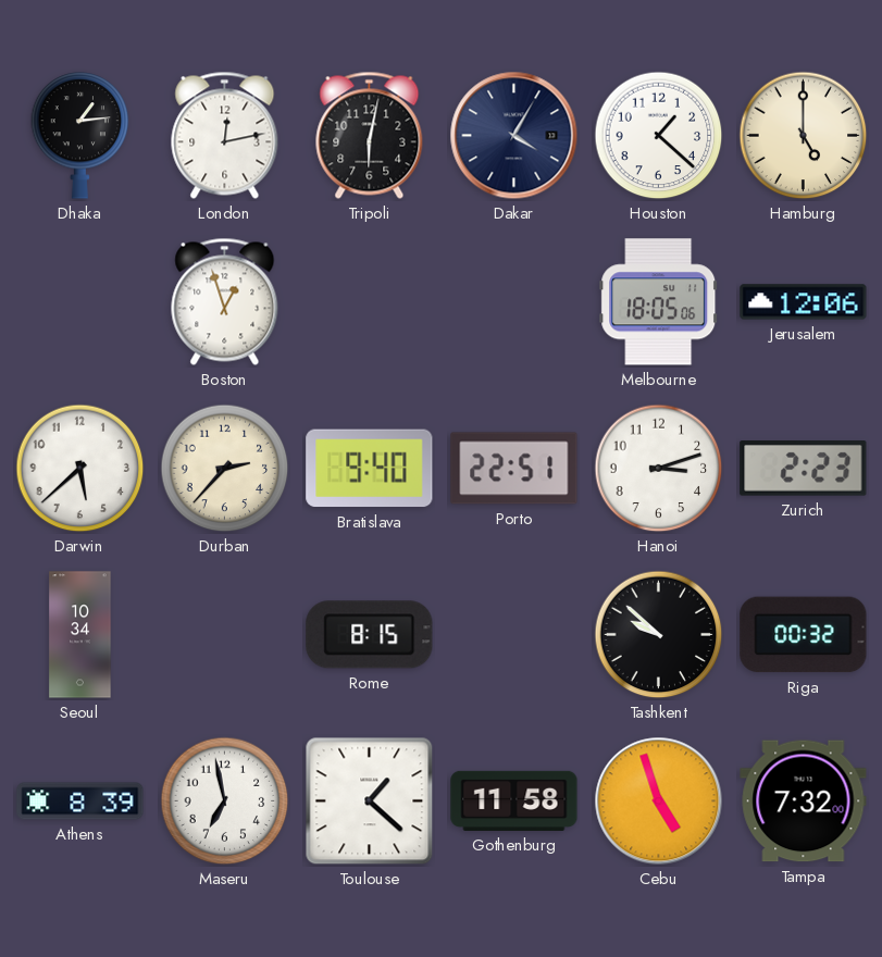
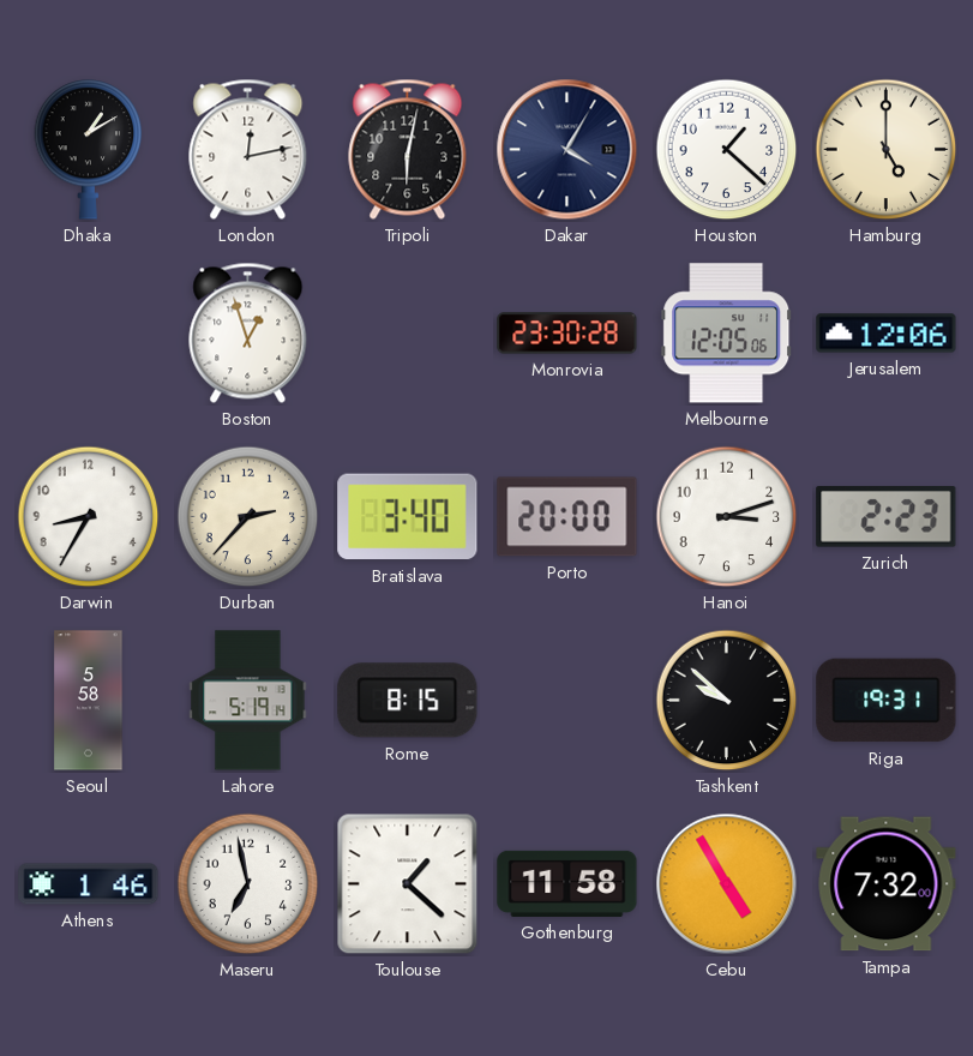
Dhaka: 1:14 -> 1:10 (89, 150)
Monrovia: none -> 23:30 (567, 334)
Melbourne: 18:05 -> 12:05 (727, 334)
Darwin: 5:38 -> 8:35 (89, 517)
Bratislava: 9:40 -> 3:40 (408, 517)
Porto: 22:51 -> 20:00 (567, 517)
Seoul: 10:34 -> 5:58 (89, 701)
Lahore: none -> 5:19 (248, 701)
Riga: 00:32 -> 19:31 (887, 701)
Athens: 8:39 -> 1:46 (89, 884)
Cebu: 4:57 -> 4:55 (727, 884)
